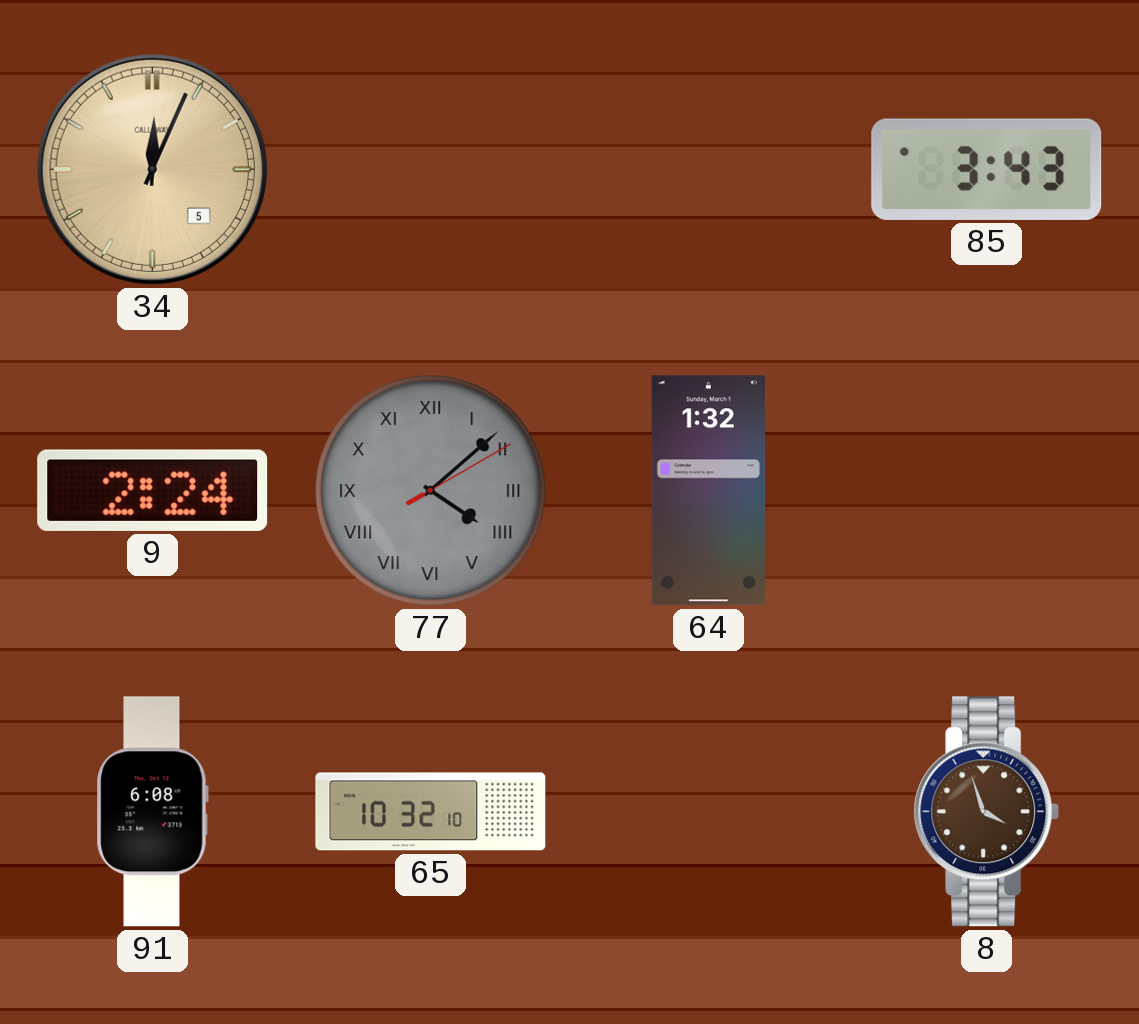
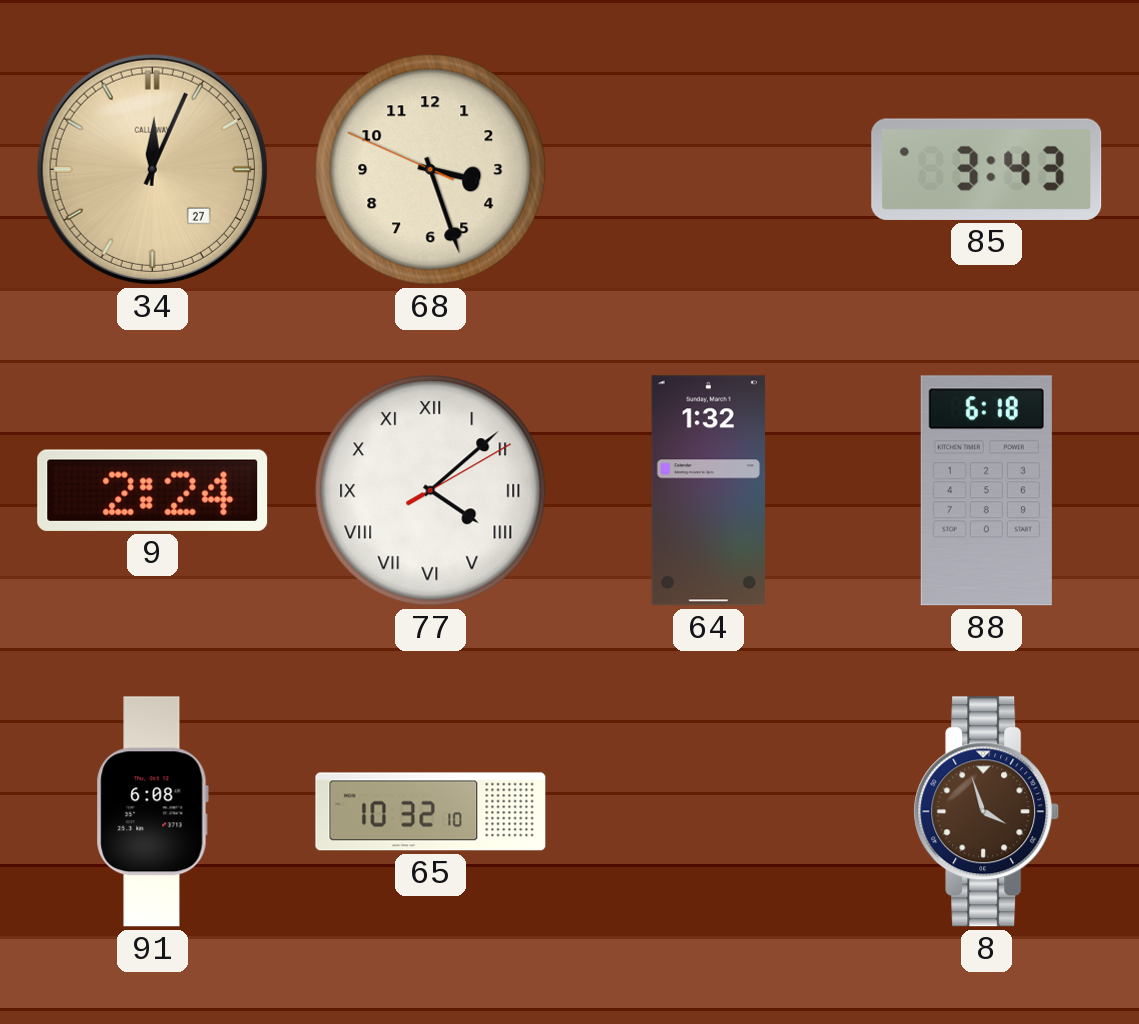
34 date: 5 -> 27 (152, 169)
68: none -> 3:26 (431, 170)
77 dial: grey -> white (431, 491)
88: none -> 6:18 (986, 491)
